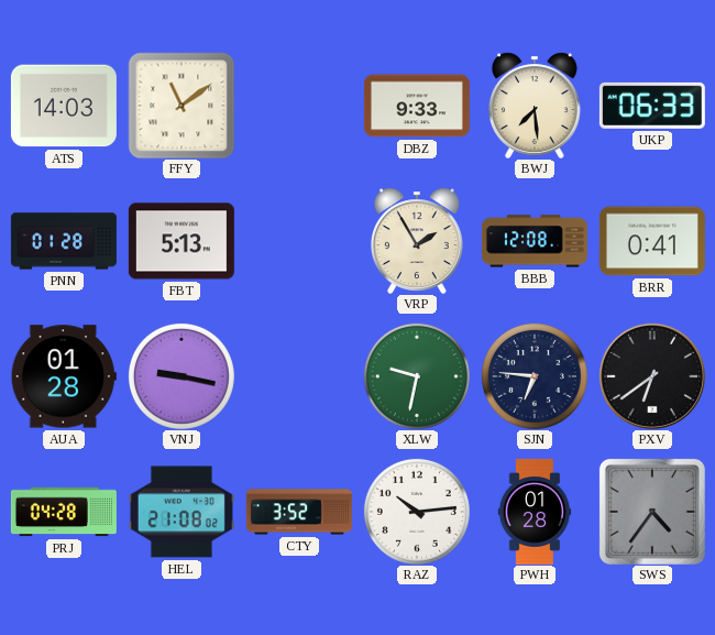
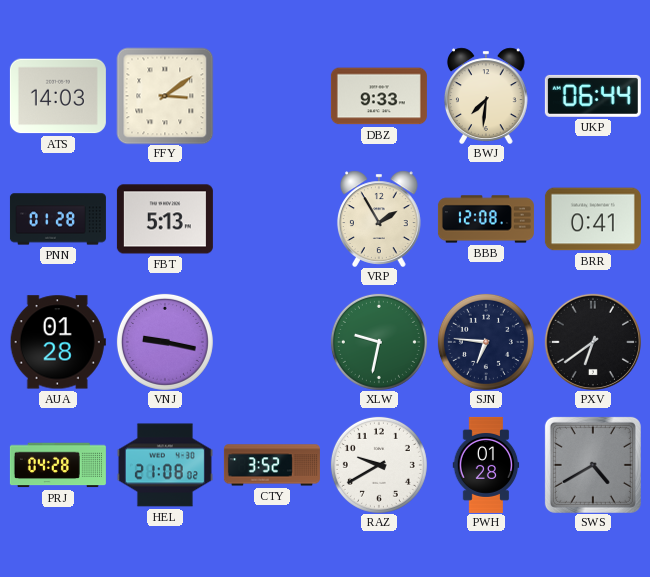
FFY: 11:09 -> 3:09 (165, 96)
BWJ: 7:29 -> 7:31 (486, 96)
UKP: 06:33 -> 06:44 (593, 96)
RAZ: 10:14 -> 9:40 (379, 465)
SWS: 4:36 -> 4:40 (593, 465)
